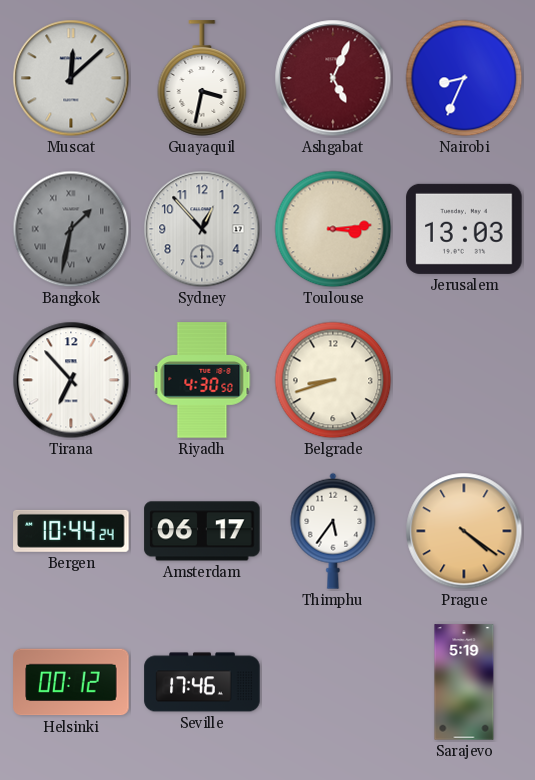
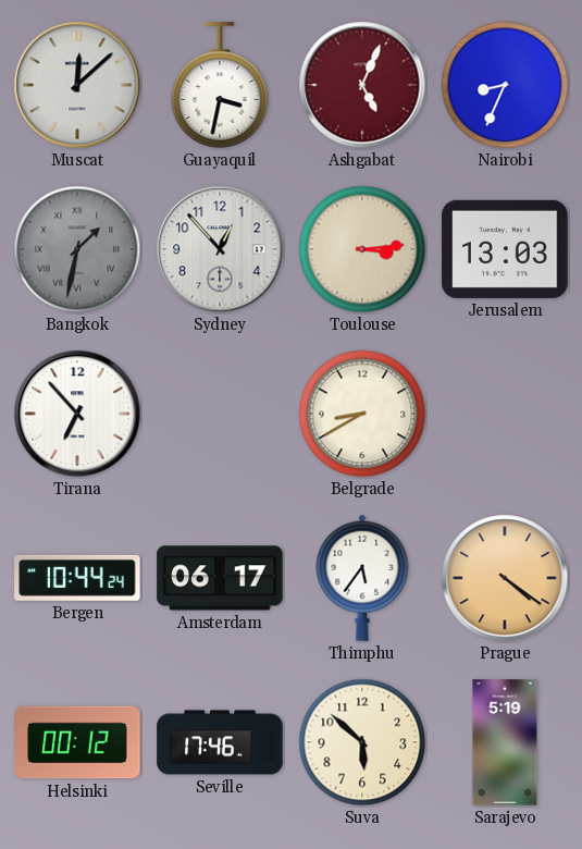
Riyadh: 4:30 -> none (202, 380)
Belgrade: 8:42 -> 8:40 (362, 414)
Suva: none -> 5:52 (362, 742)
